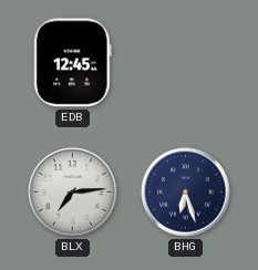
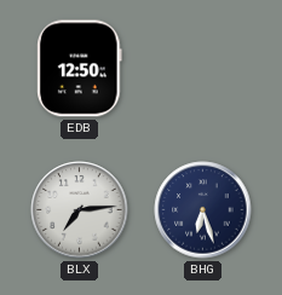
EDB: 12:45 -> 12:50 (80, 69)
